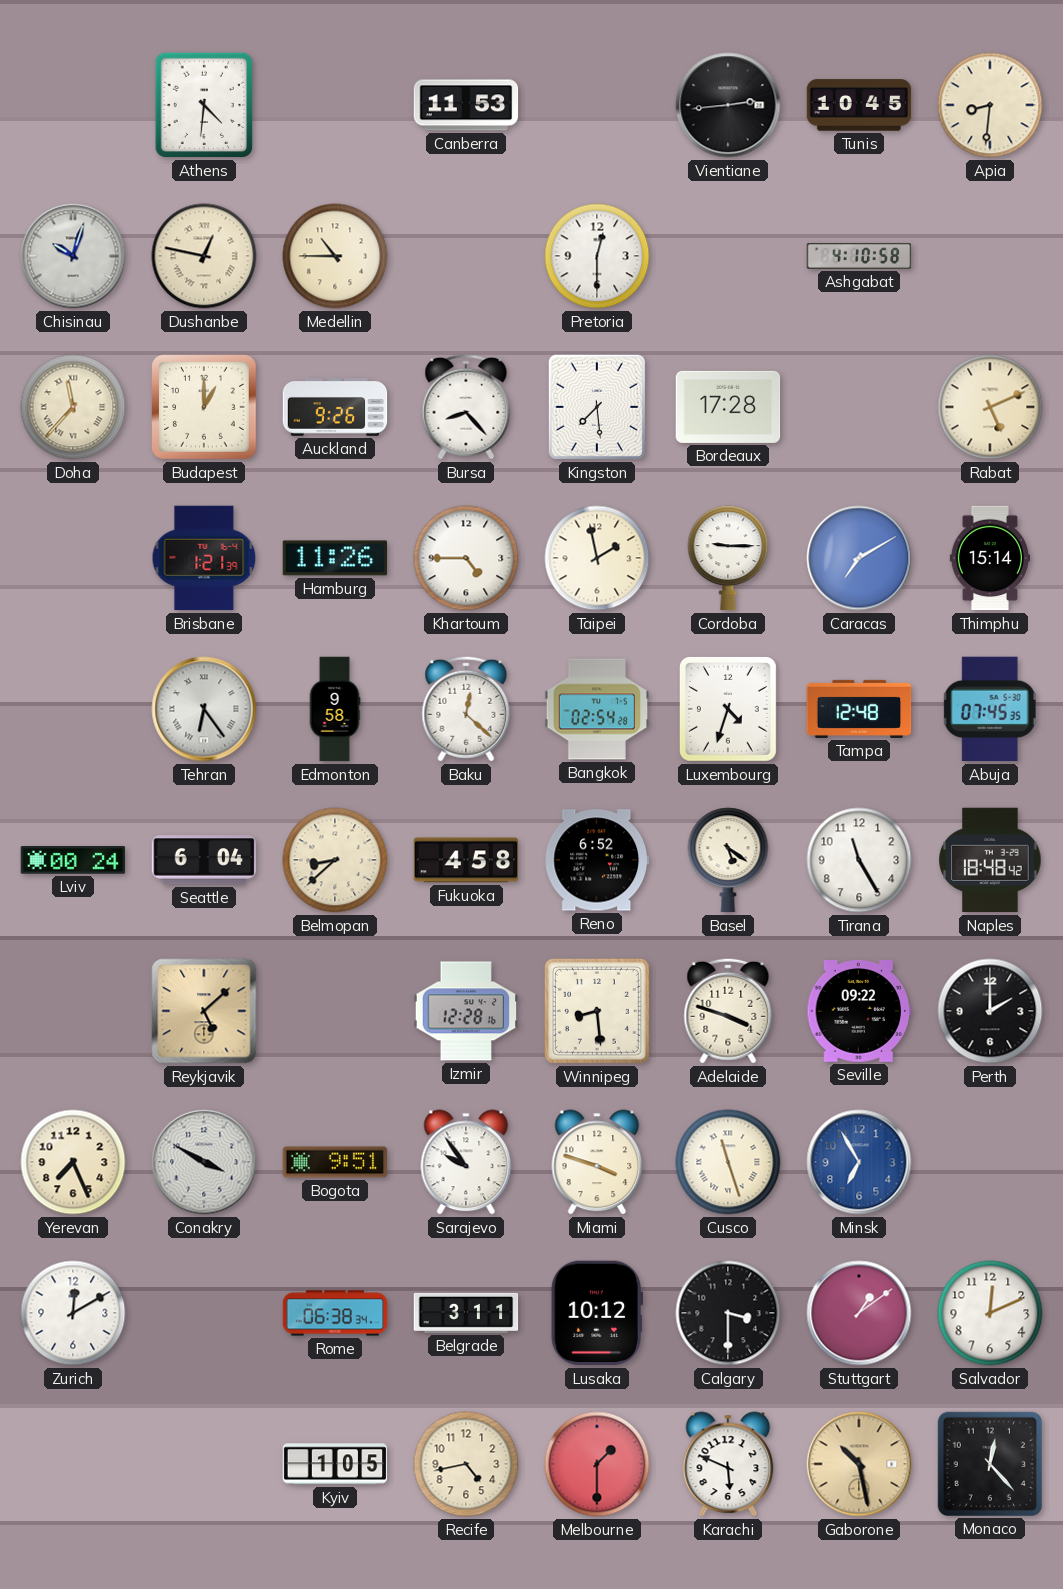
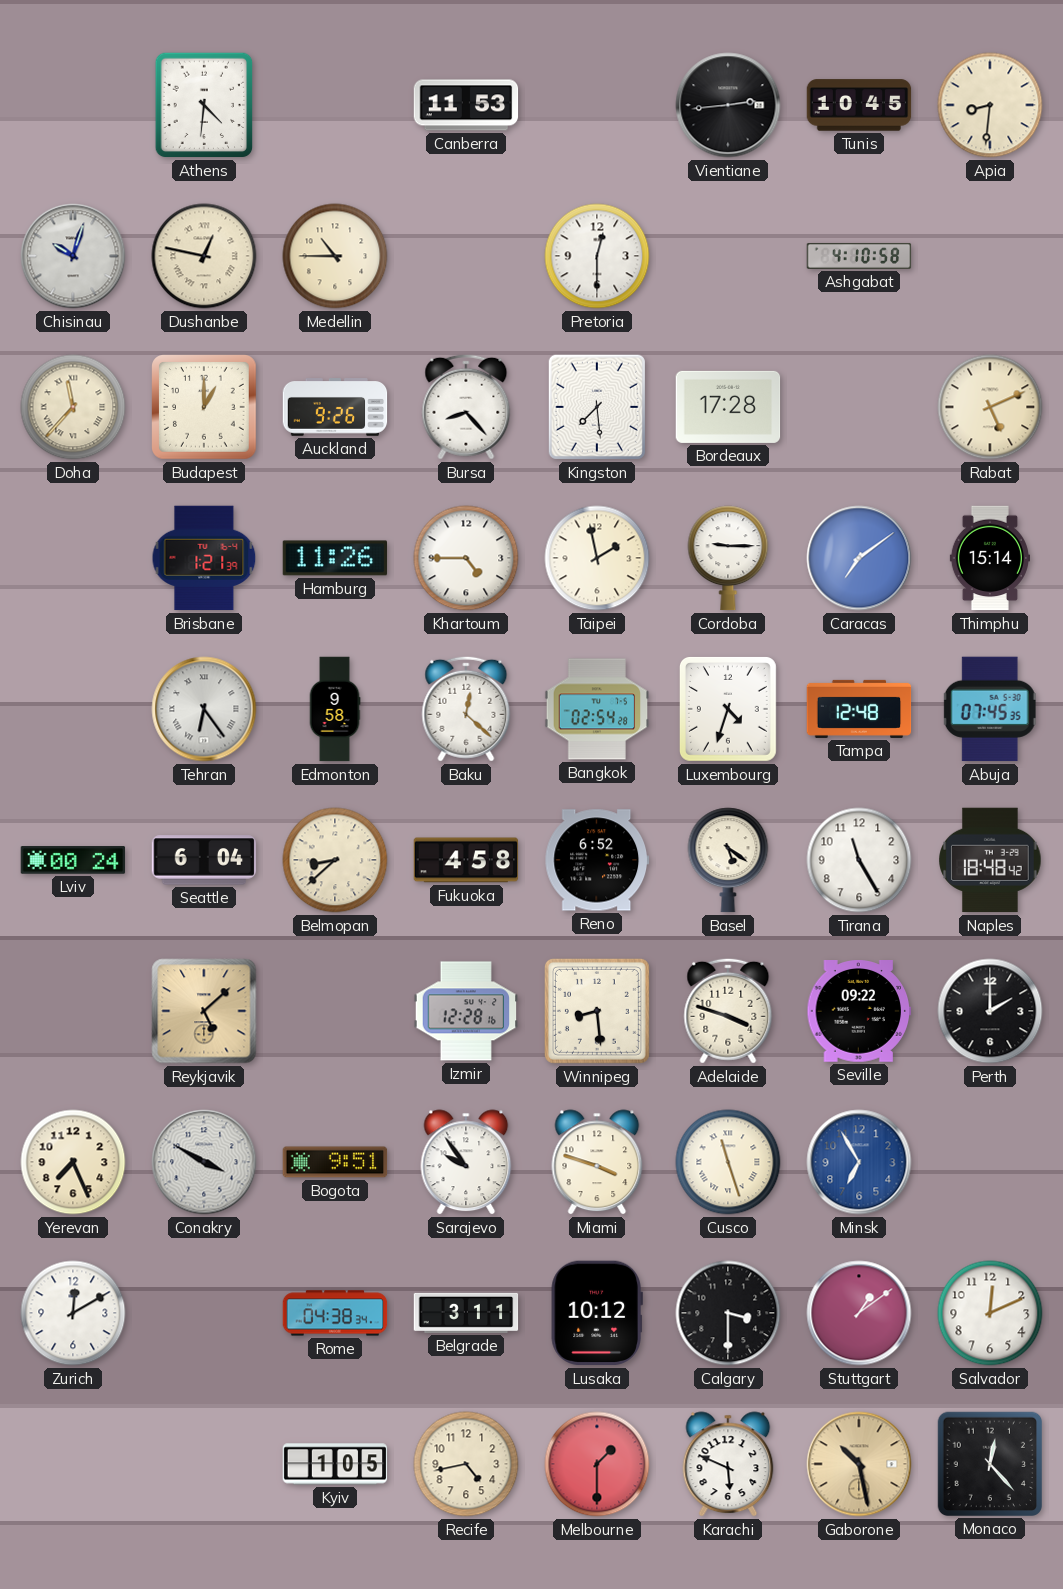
Caracas: 7:10 -> 7:09 (859, 558)
Rome: 06:38 -> 04:38 (335, 1313)
